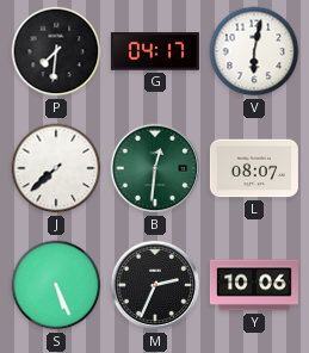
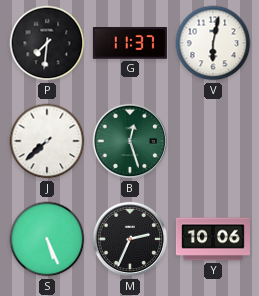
G: 04:17 -> 11:37 (130, 43)
B: 12:31 -> 12:27 (130, 141)
L: 08:07 -> none (254, 168)
